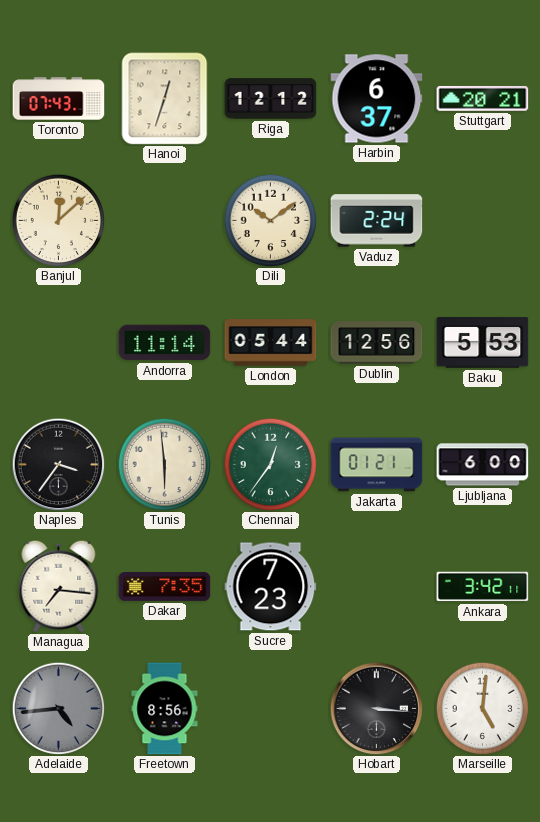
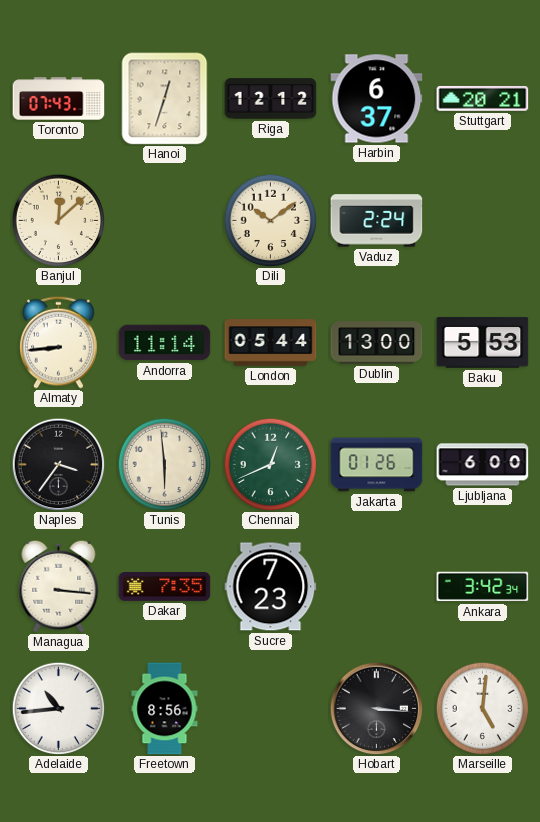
Almaty: none -> 8:44 (59, 342)
Dublin: 12:56 -> 13:00 (377, 343)
Chennai: 12:36 -> 12:41 (270, 464)
Jakarta: 01:21 -> 01:26 (377, 465)
Managua: 7:16 -> 3:16 (59, 586)
Ankara: 3:42:11 -> 3:42:34 (483, 587)
Adelaide: 4:44 -> 10:44 (58, 708)
Adelaide dial: grey -> white (58, 708)
